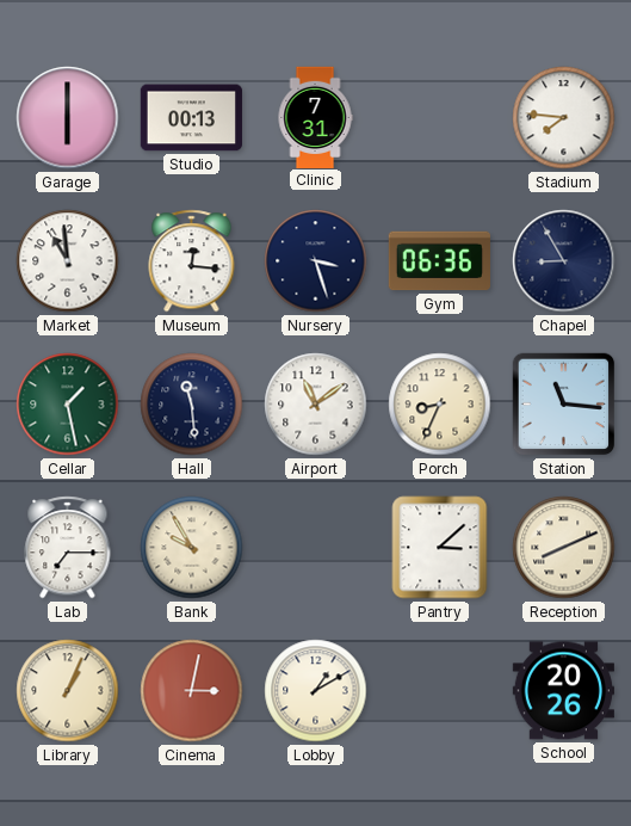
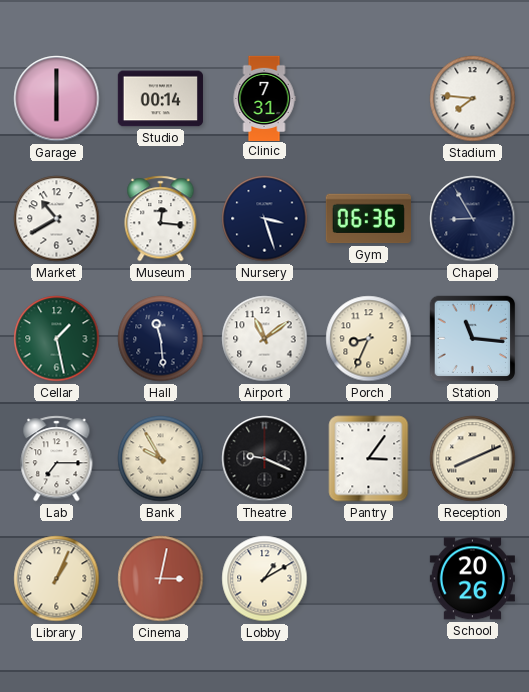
Studio: 00:13 -> 00:14 (160, 99)
Market: 10:59 -> 10:40 (57, 219)
Theatre: none -> 9:19 (265, 459)
Pantry: 3:08 -> 3:06 (369, 459)
